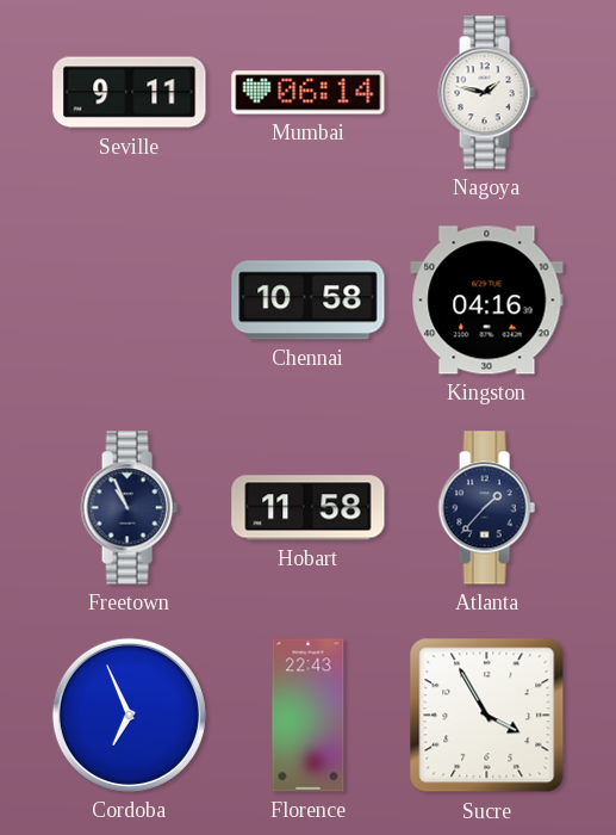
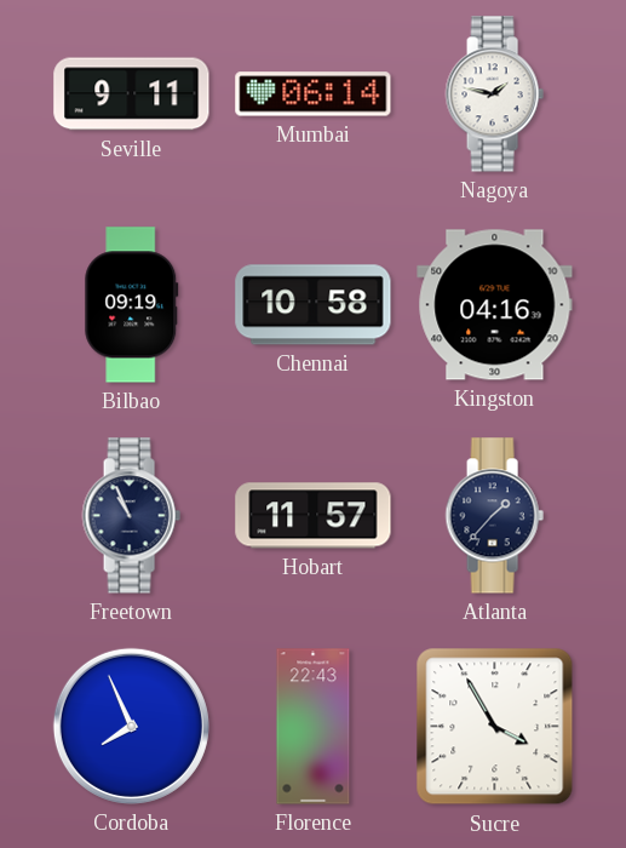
Bilbao: none -> 09:19 (132, 305)
Hobart: 11:58 -> 11:57 (314, 516)
Cordoba: 6:56 -> 7:56 (131, 726)
